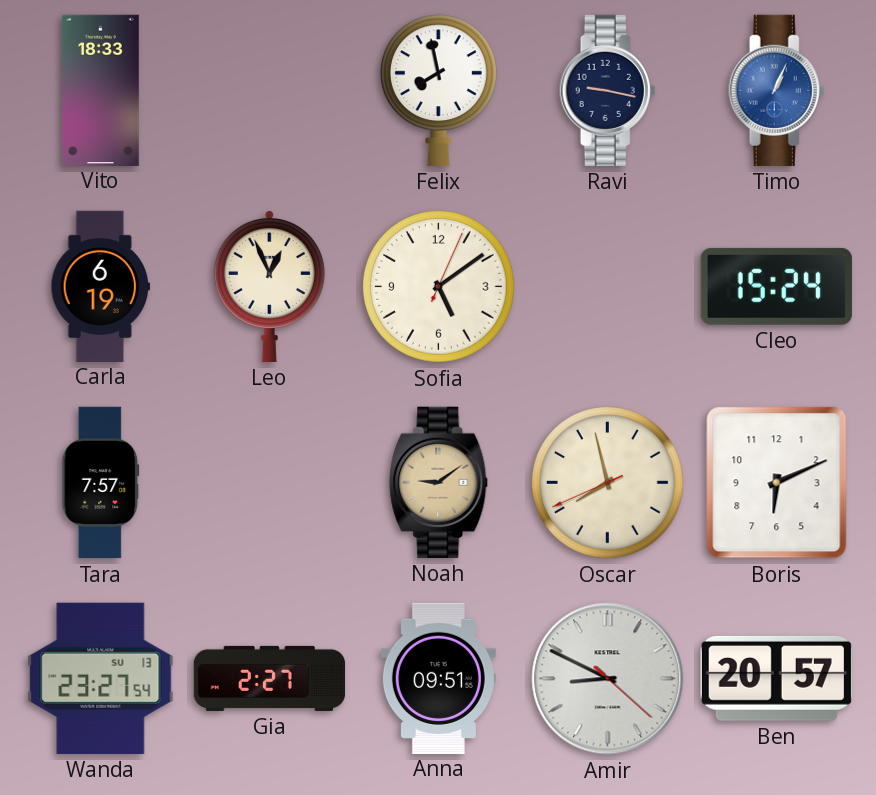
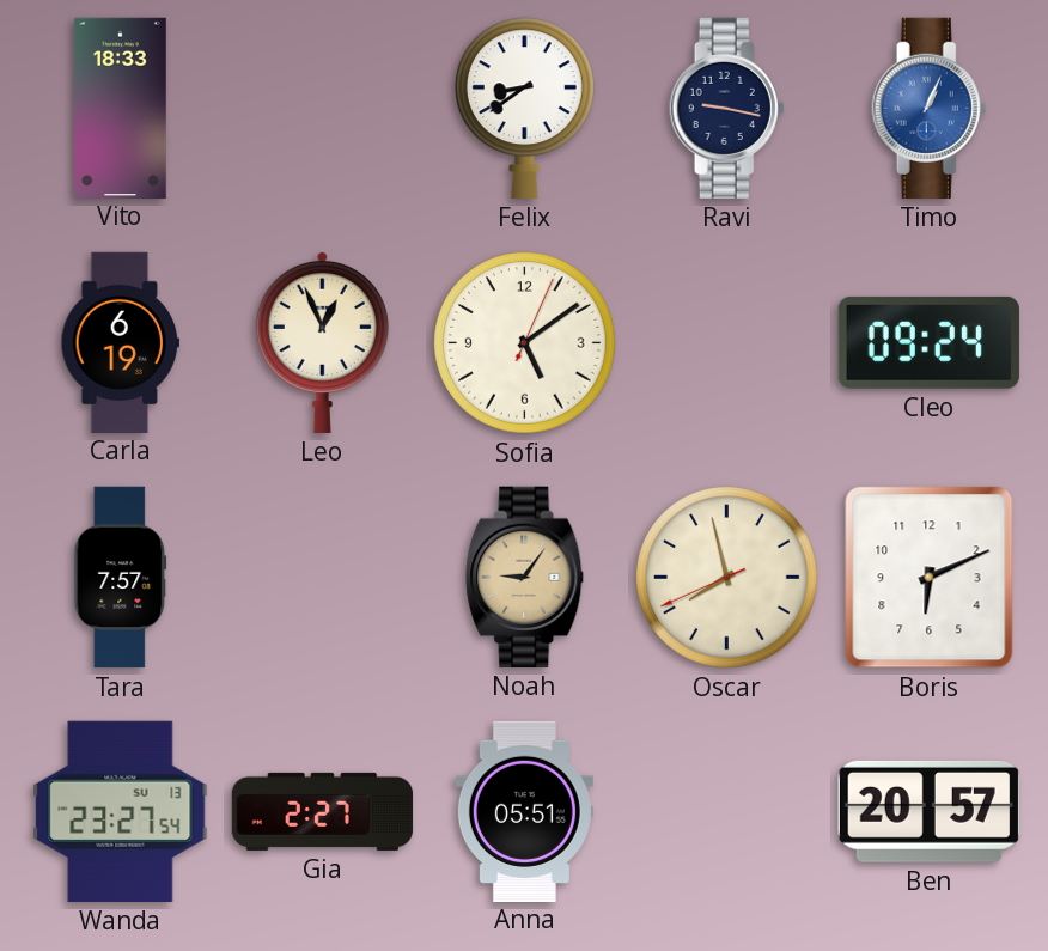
Felix: 7:58 -> 8:39 (524, 108)
Cleo: 15:24 -> 09:24 (928, 342)
Noah: 9:09 -> 9:06 (525, 577)
Anna: 09:51 -> 05:51 (524, 811)
Amir: 8:49 -> none (608, 679)
